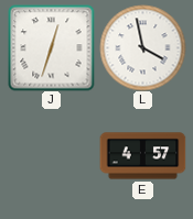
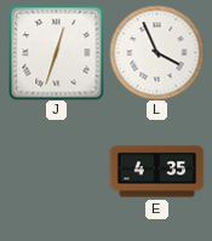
L: 3:58 -> 3:56 (156, 52)
E: 4:57 -> 4:35 (156, 172)
